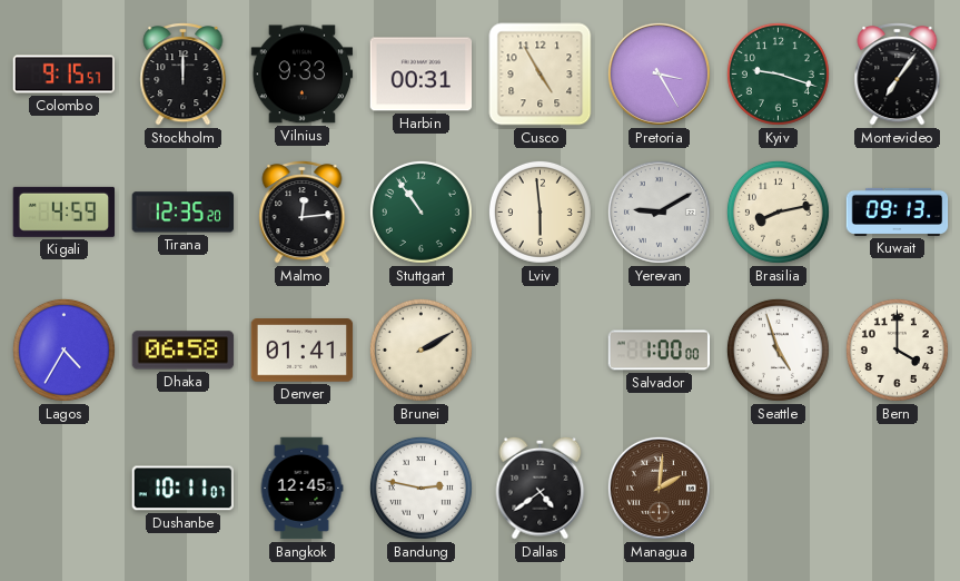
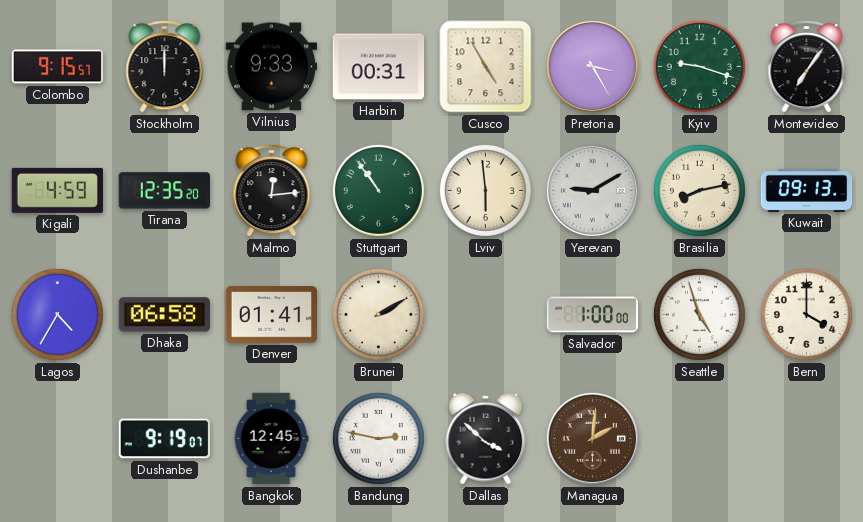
Dushanbe: 10:11 -> 9:19 (164, 439)
Dallas: 4:39 -> 3:52 (486, 438)
